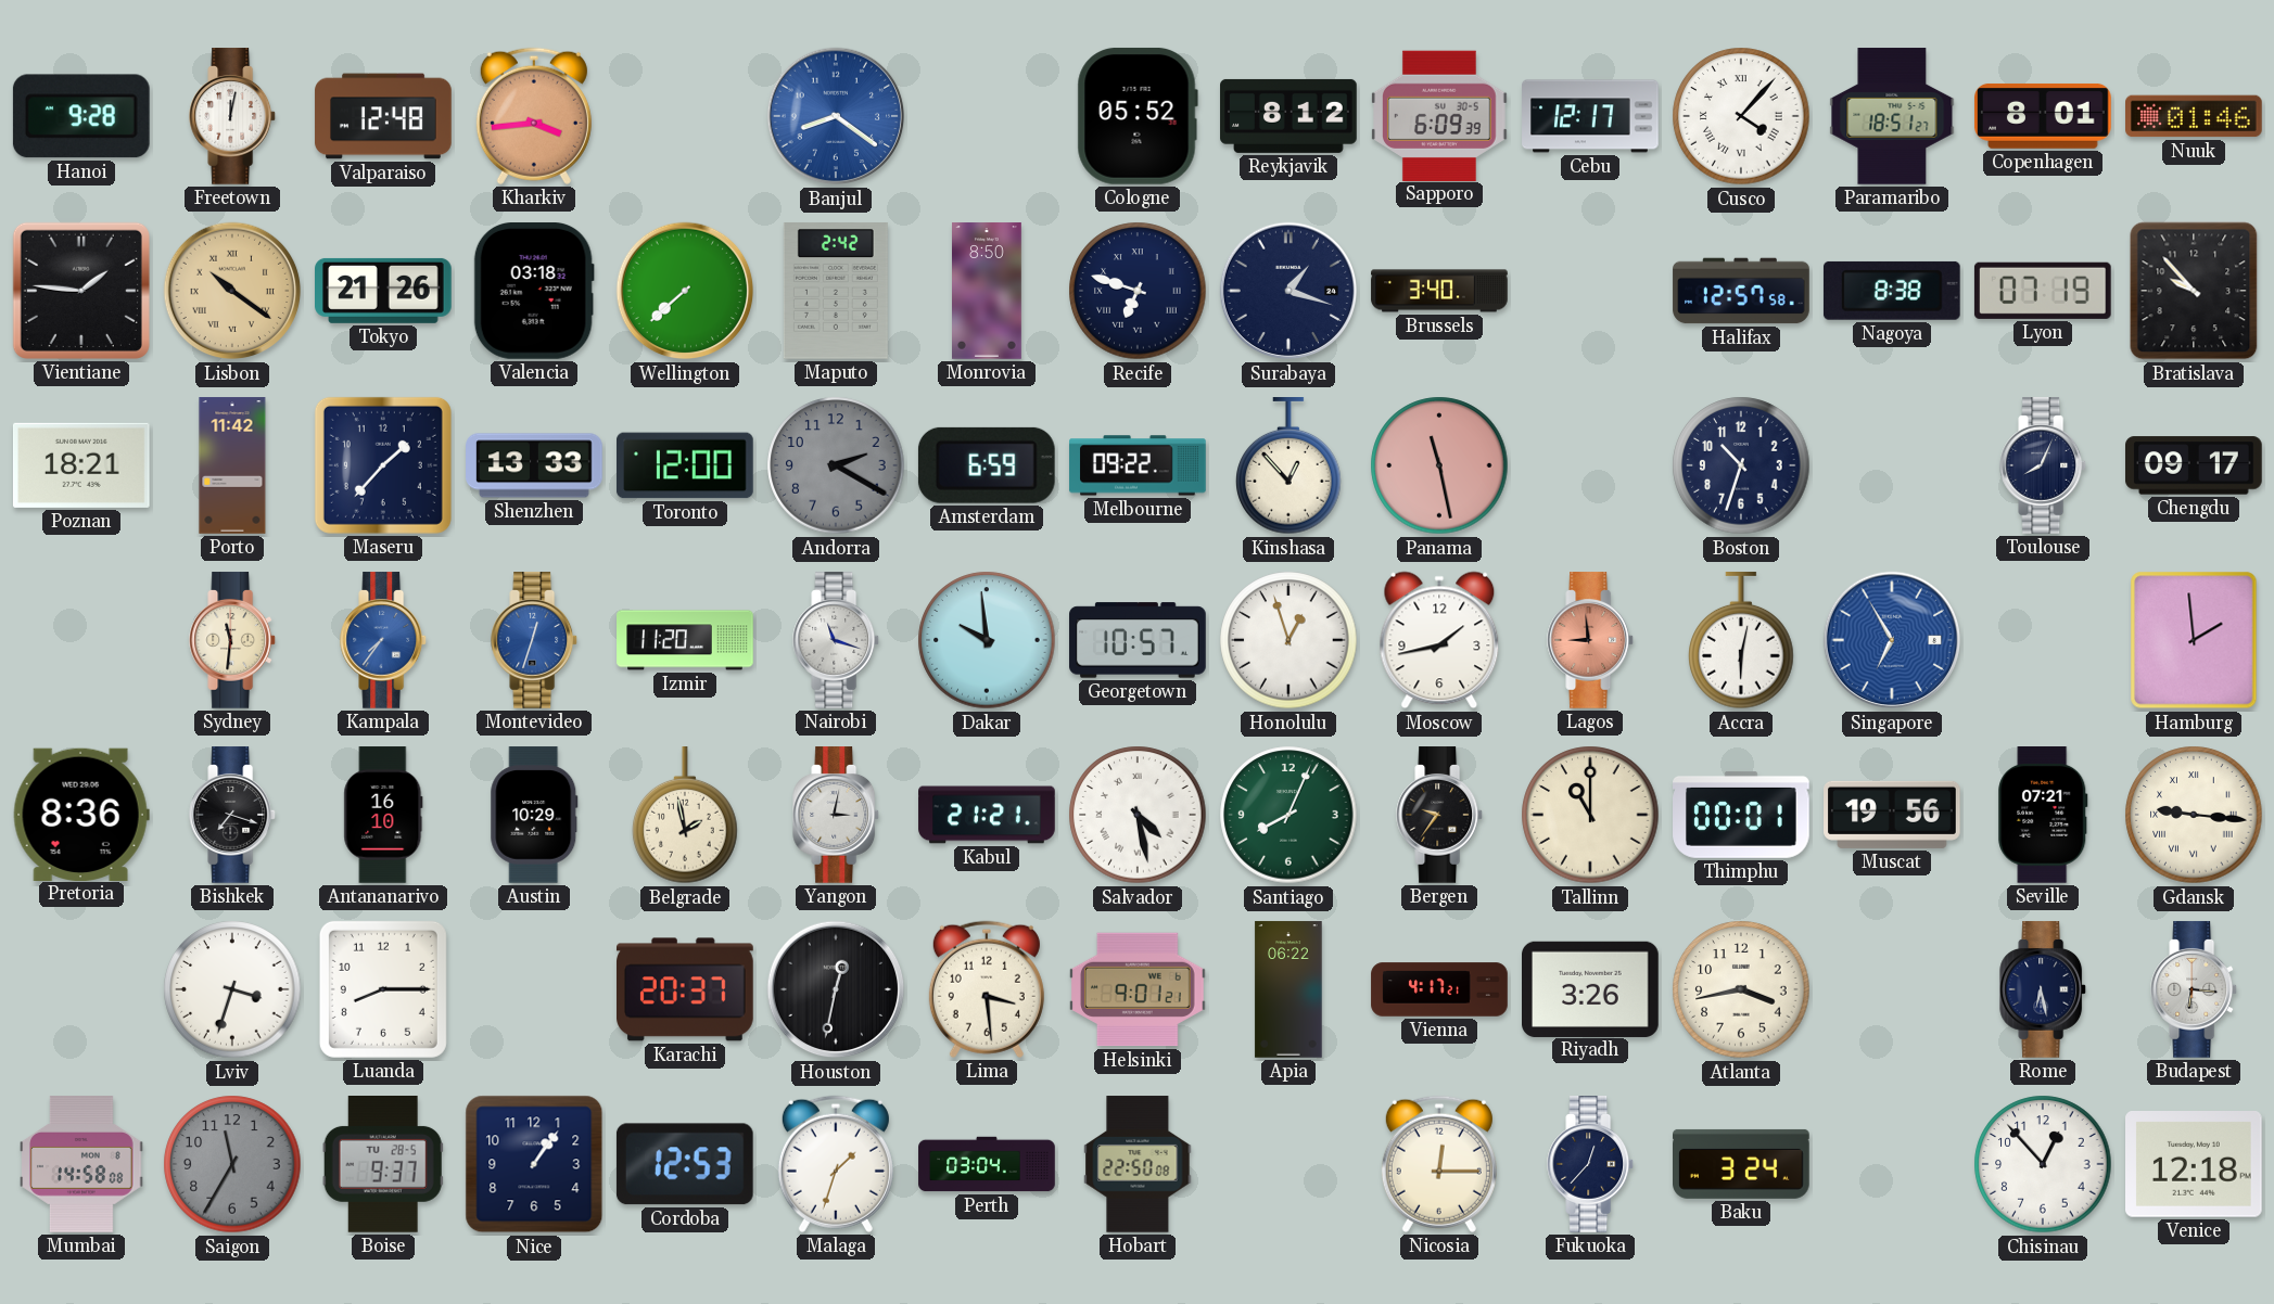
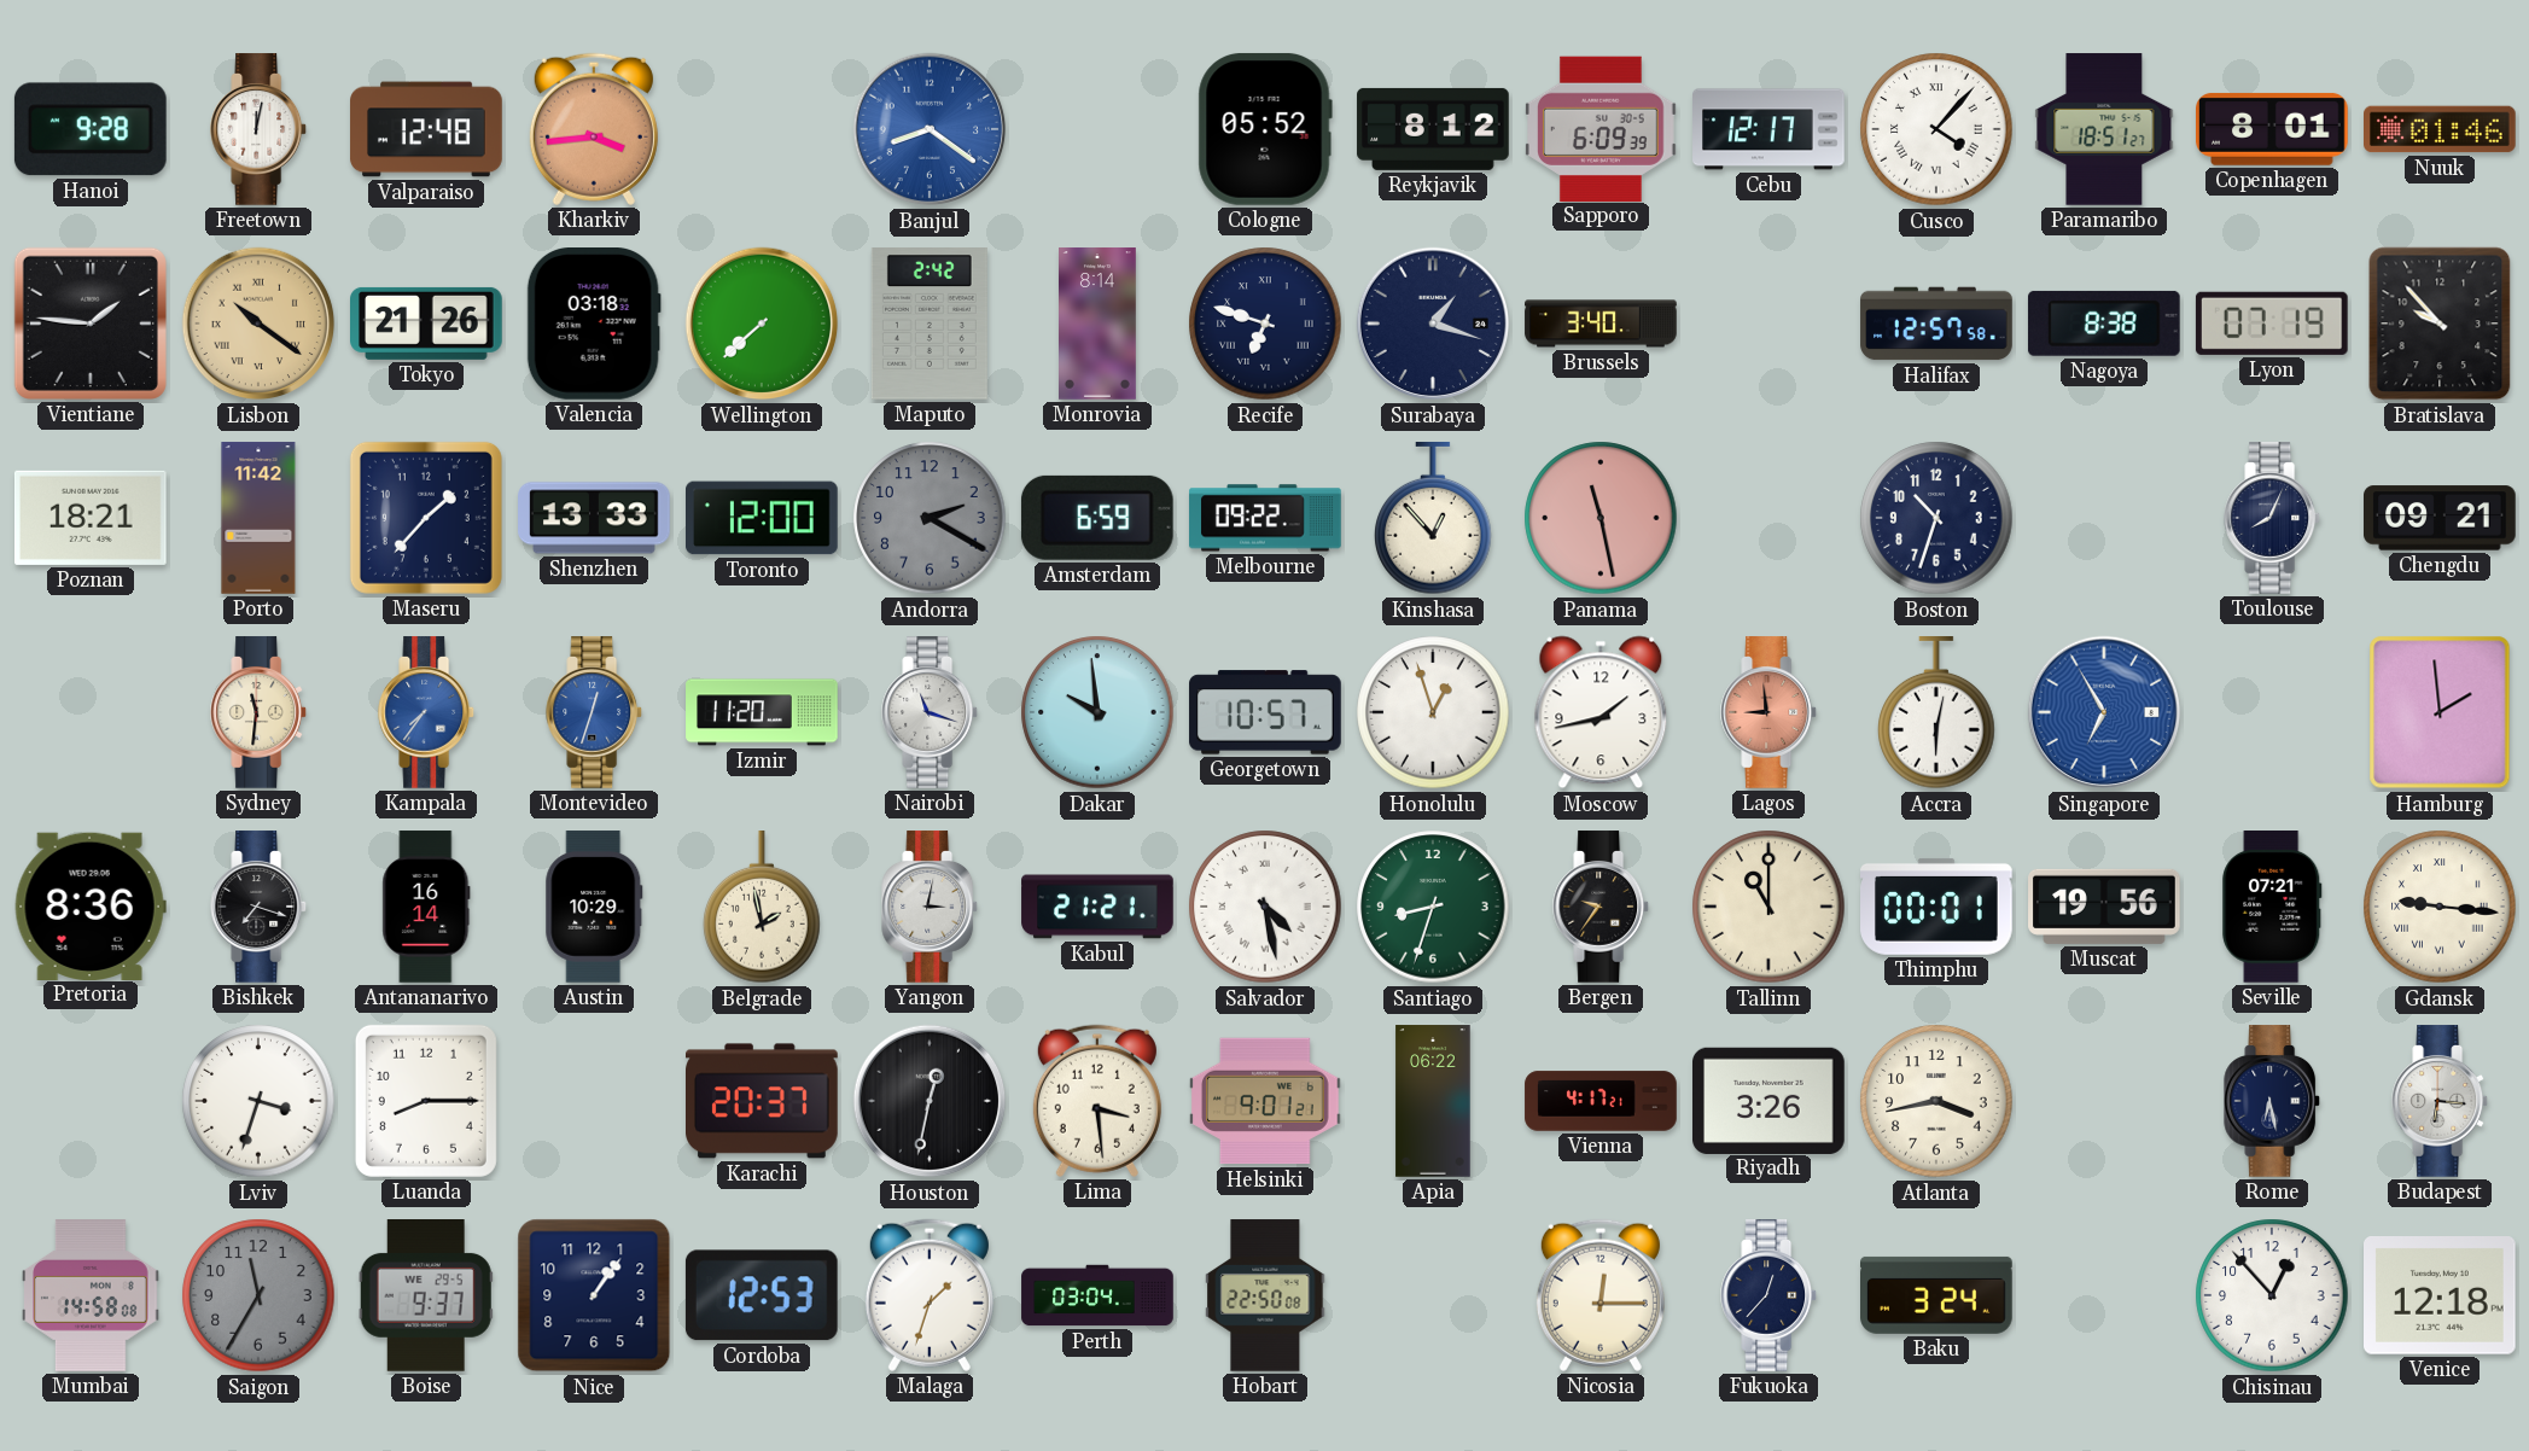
Monrovia: 8:50 -> 8:14 (1099, 324)
Chengdu: 09:17 -> 09:21 (2441, 518)
Antananarivo: 16:10 -> 16:14 (426, 907)
Santiago: 8:04 -> 8:33 (1433, 907)
Boise date: TU 28-5 -> WE 29-5 (426, 1296)
